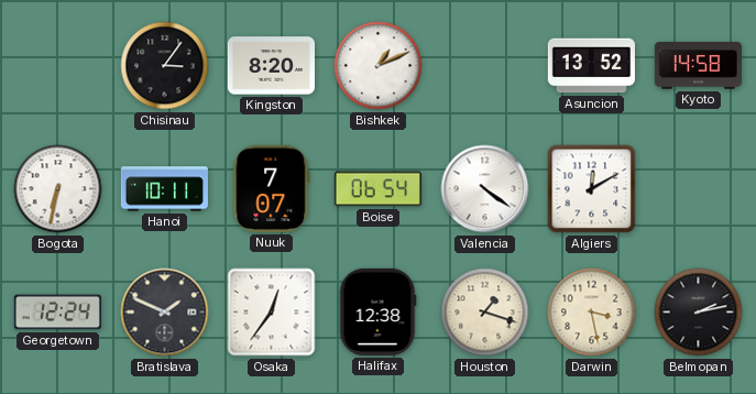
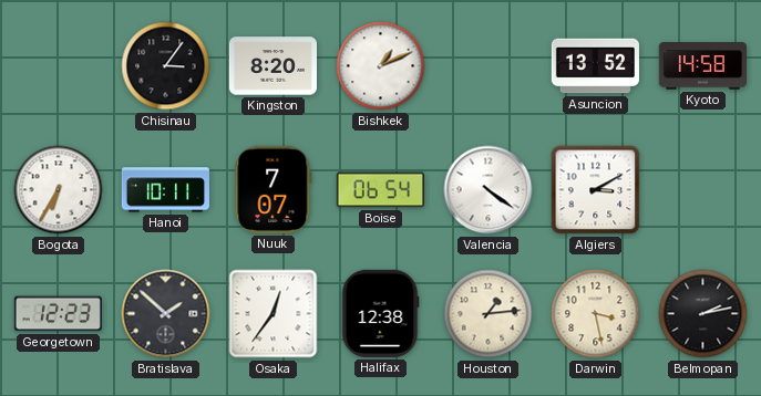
Bogota: 6:32 -> 6:35 (59, 190)
Algiers: 12:10 -> 3:10 (596, 190)
Georgetown: 12:24 -> 12:23 (58, 314)
Bratislava: 1:49 -> 1:52 (166, 314)
Houston: 1:18 -> 1:14 (489, 314)
